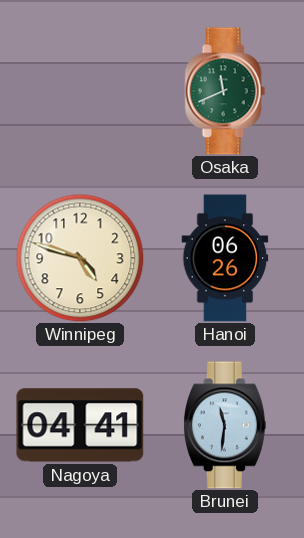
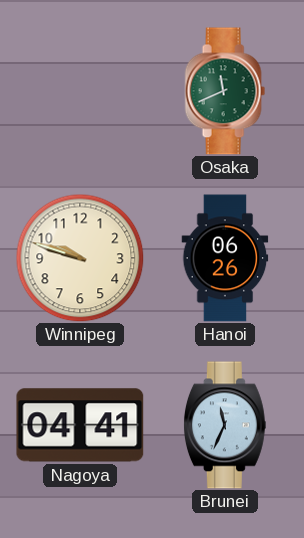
Winnipeg: 4:48 -> 9:48 (80, 258)
Brunei: 11:31 -> 11:34 (225, 425)
